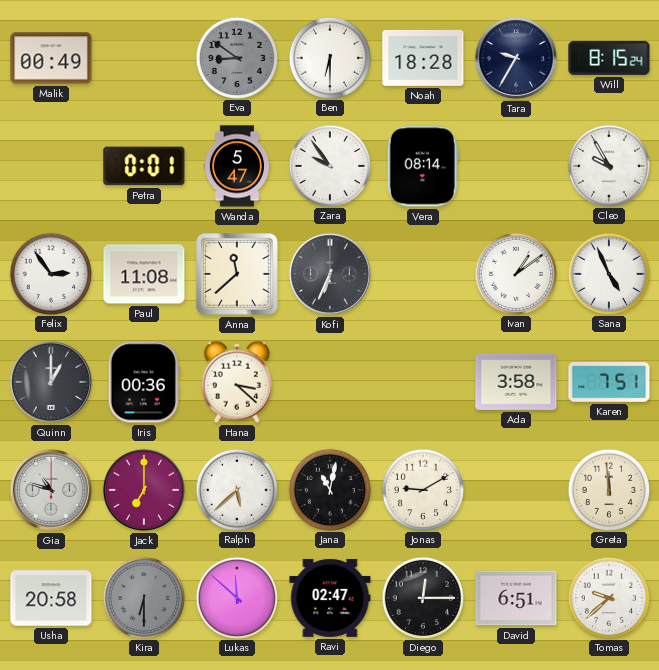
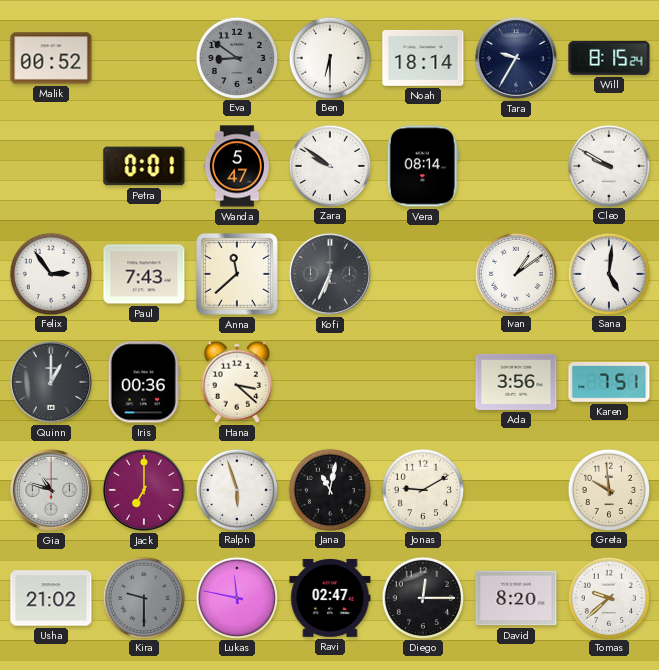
Malik: 00:49 -> 00:52 (51, 58)
Noah: 18:28 -> 18:14 (423, 58)
Zara: 9:54 -> 9:51 (329, 165)
Cleo: 9:55 -> 9:50 (608, 165)
Paul: 11:08 -> 7:43 (144, 274)
Sana: 4:56 -> 5:01 (608, 273)
Ada: 3:58 -> 3:56 (516, 382)
Ralph: 5:38 -> 5:57 (236, 489)
Greta: 11:59 -> 9:59 (608, 489)
Usha: 20:58 -> 21:02 (51, 598)
Kira: 6:30 -> 9:30 (143, 597)
Lukas: 11:52 -> 11:47 (236, 597)
David: 6:51 -> 8:20 (516, 598)
